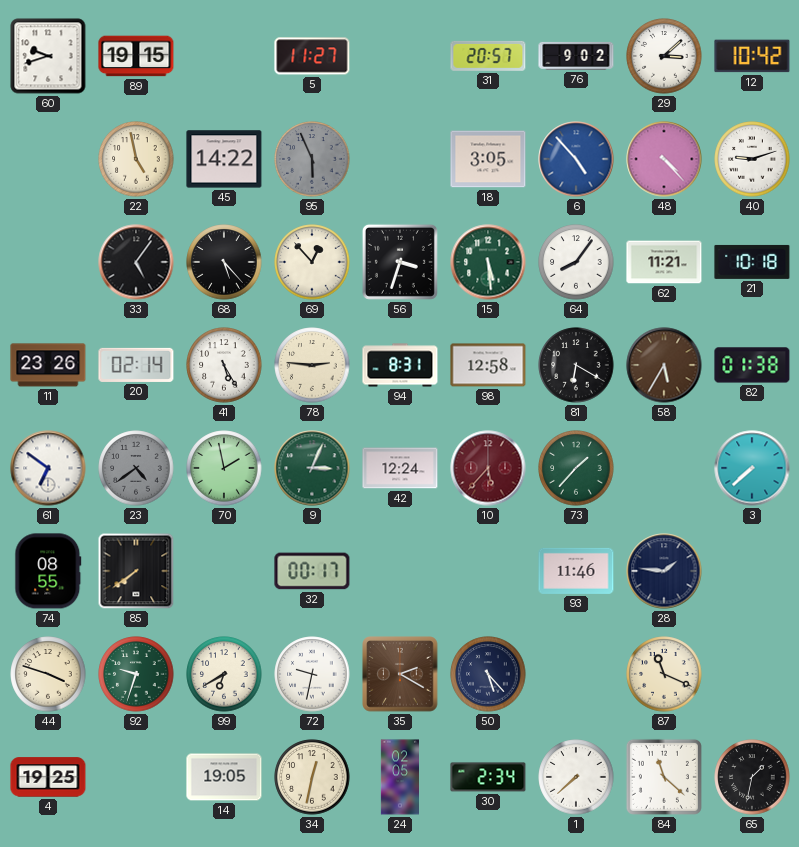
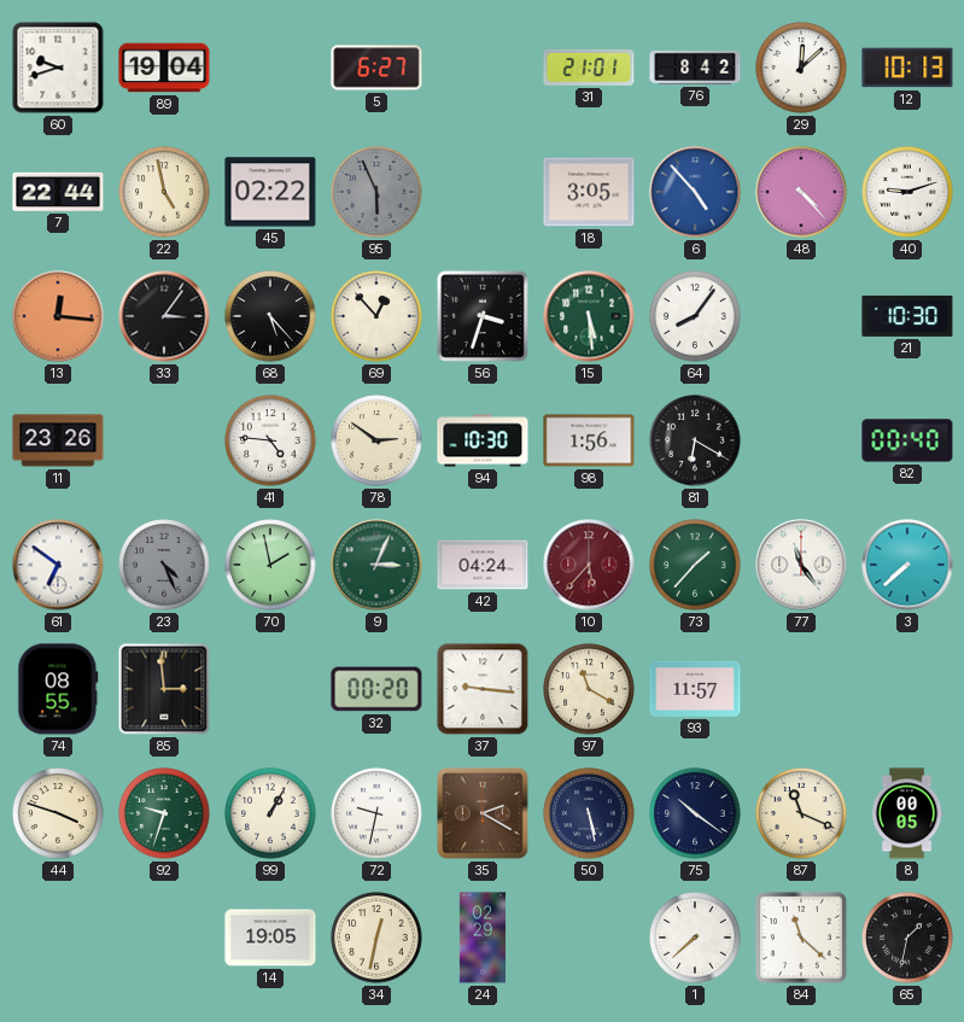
89: 19:15 -> 19:04 (164, 68)
5: 11:27 -> 6:27 (376, 68)
31: 20:57 -> 21:01 (589, 68)
76: 9:02 -> 8:42 (695, 68)
29: 3:08 -> 12:08 (801, 68)
12: 10:42 -> 10:13 (907, 68)
7: none -> 22:44 (58, 192)
45: 14:22 -> 02:22 (270, 192)
13: none -> 12:16 (58, 316)
33: 5:06 -> 3:06 (164, 316)
62: 11:21 -> none (664, 262)
21: 10:18 -> 10:30 (907, 316)
20: 02:14 -> none (136, 365)
41: 5:25 -> 4:46 (270, 440)
78: 2:46 -> 2:51 (376, 440)
94: 8:31 -> 10:30 (483, 440)
98: 12:58 -> 1:56 (589, 440)
58: 5:35 -> none (664, 365)
82: 01:38 -> 00:40 (907, 440)
23: 4:39 -> 4:26 (164, 565)
42: 12:24 -> 04:24 (483, 565)
77: none -> 11:24 (801, 565)
85: 7:39 -> 2:59 (164, 689)
32: 00:17 -> 00:20 (376, 689)
37: none -> 9:16 (483, 689)
97: none -> 11:20 (589, 689)
93: 11:46 -> 11:57 (695, 689)
28: 1:46 -> none (664, 571)
99: 6:40 -> 1:05 (270, 813)
50: 5:23 -> 5:28 (589, 813)
75: none -> 10:21 (695, 813)
8: none -> 00:05 (907, 813)
4: 19:25 -> none (48, 777)
24: 02:05 -> 02:29 (481, 938)
30: 2:34 -> none (488, 777)
